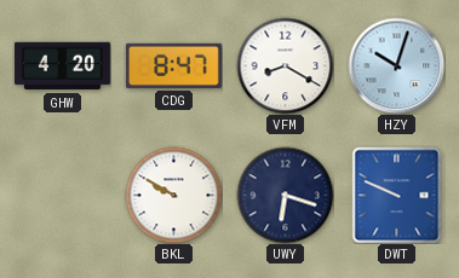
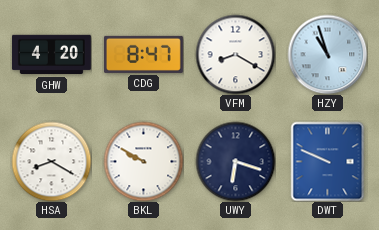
HZY: 10:03 -> 10:57 (327, 54)
HSA: none -> 8:20 (51, 161)
